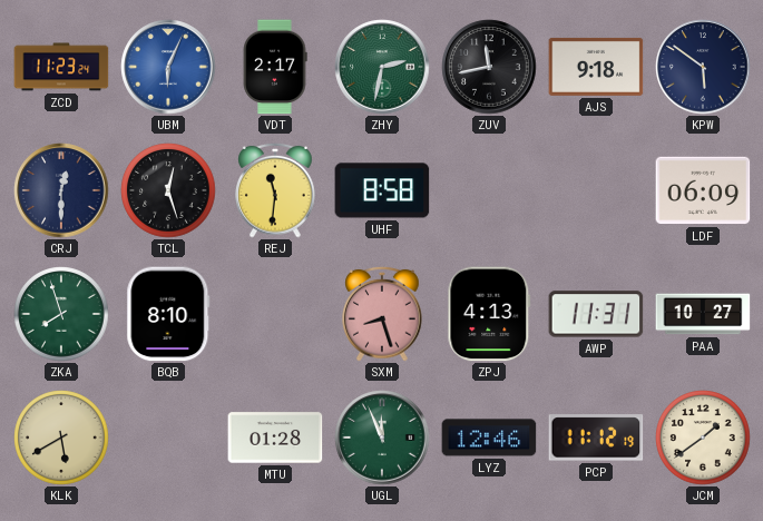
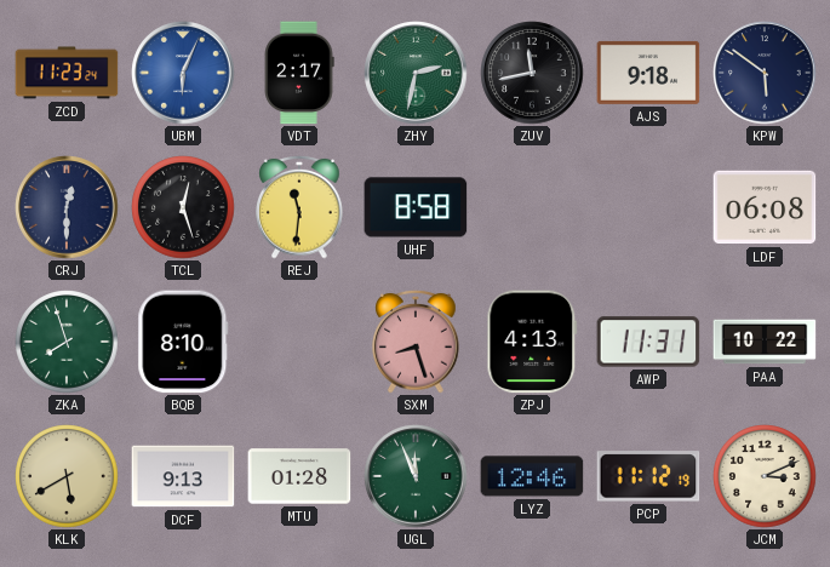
LDF: 06:09 -> 06:08 (765, 207)
PAA: 10:27 -> 10:22 (765, 342)
DCF: none -> 9:13 (183, 476)
JCM: 1:39 -> 3:11 (765, 476)
